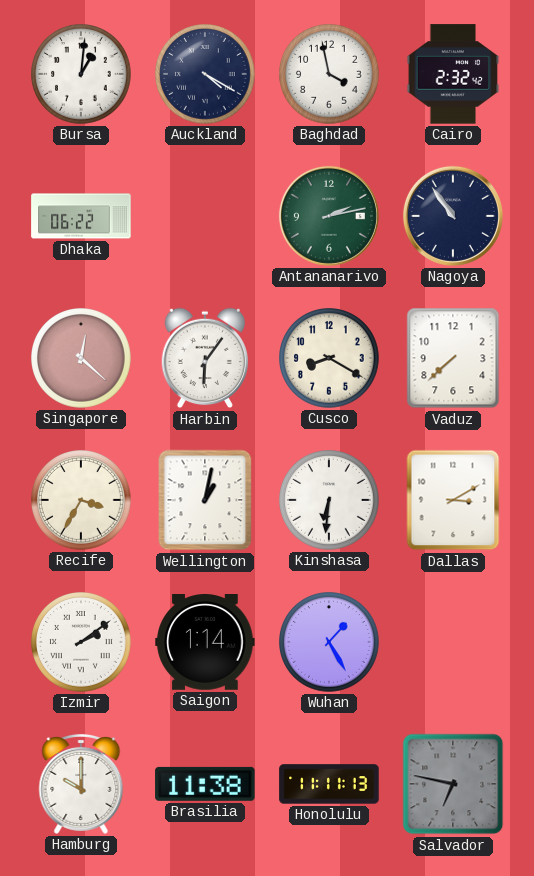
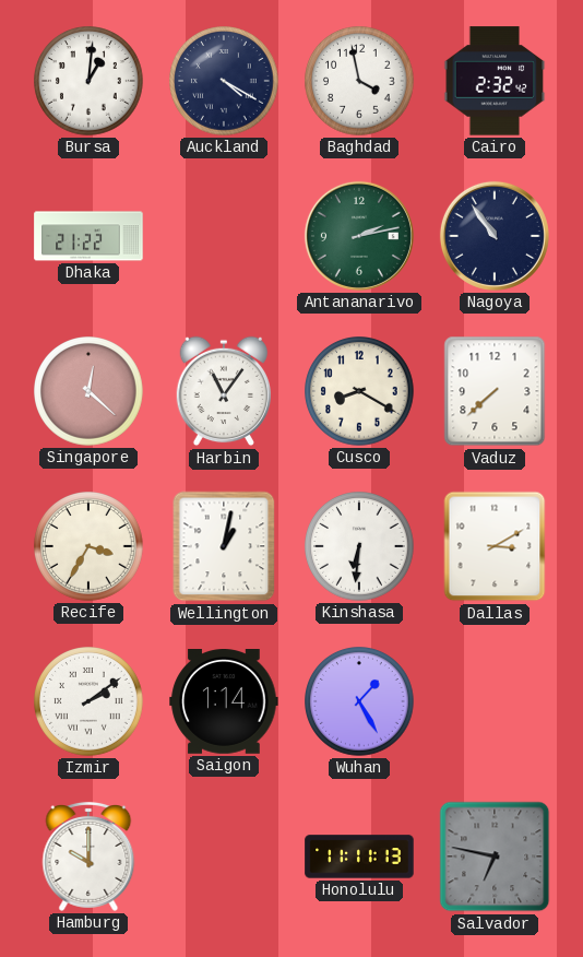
Dhaka: 06:22 -> 21:22 (88, 236)
Harbin: 6:06 -> 11:06 (223, 391)
Brasilia: 11:38 -> none (205, 784)
